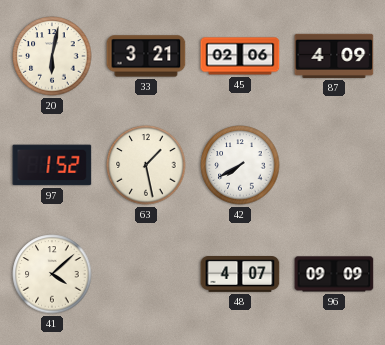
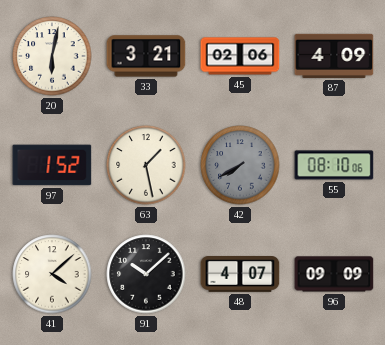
42 dial: white -> grey (240, 165)
55: none -> 08:10 (334, 165)
91: none -> 10:08 (146, 274)
